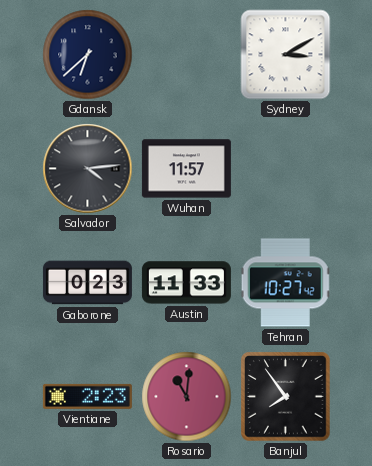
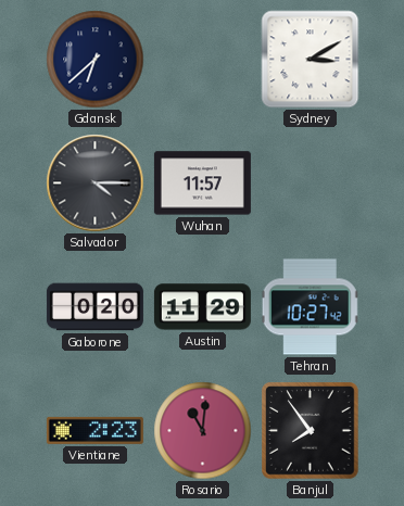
Salvador: 4:14 -> 4:15 (96, 184)
Gaborone: 0:23 -> 0:20 (94, 307)
Austin: 11:33 -> 11:29 (202, 307)
